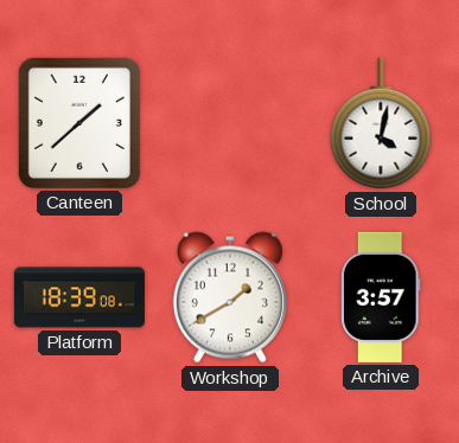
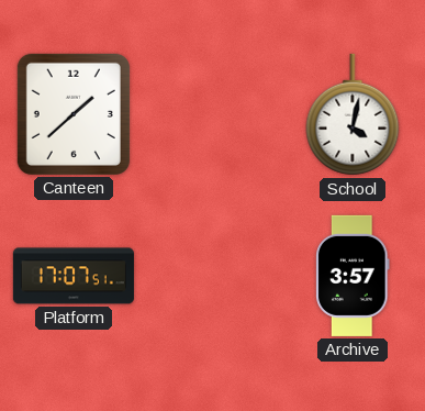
Platform: 18:39 -> 17:07 (74, 276)
Workshop: 1:40 -> none (230, 297)
